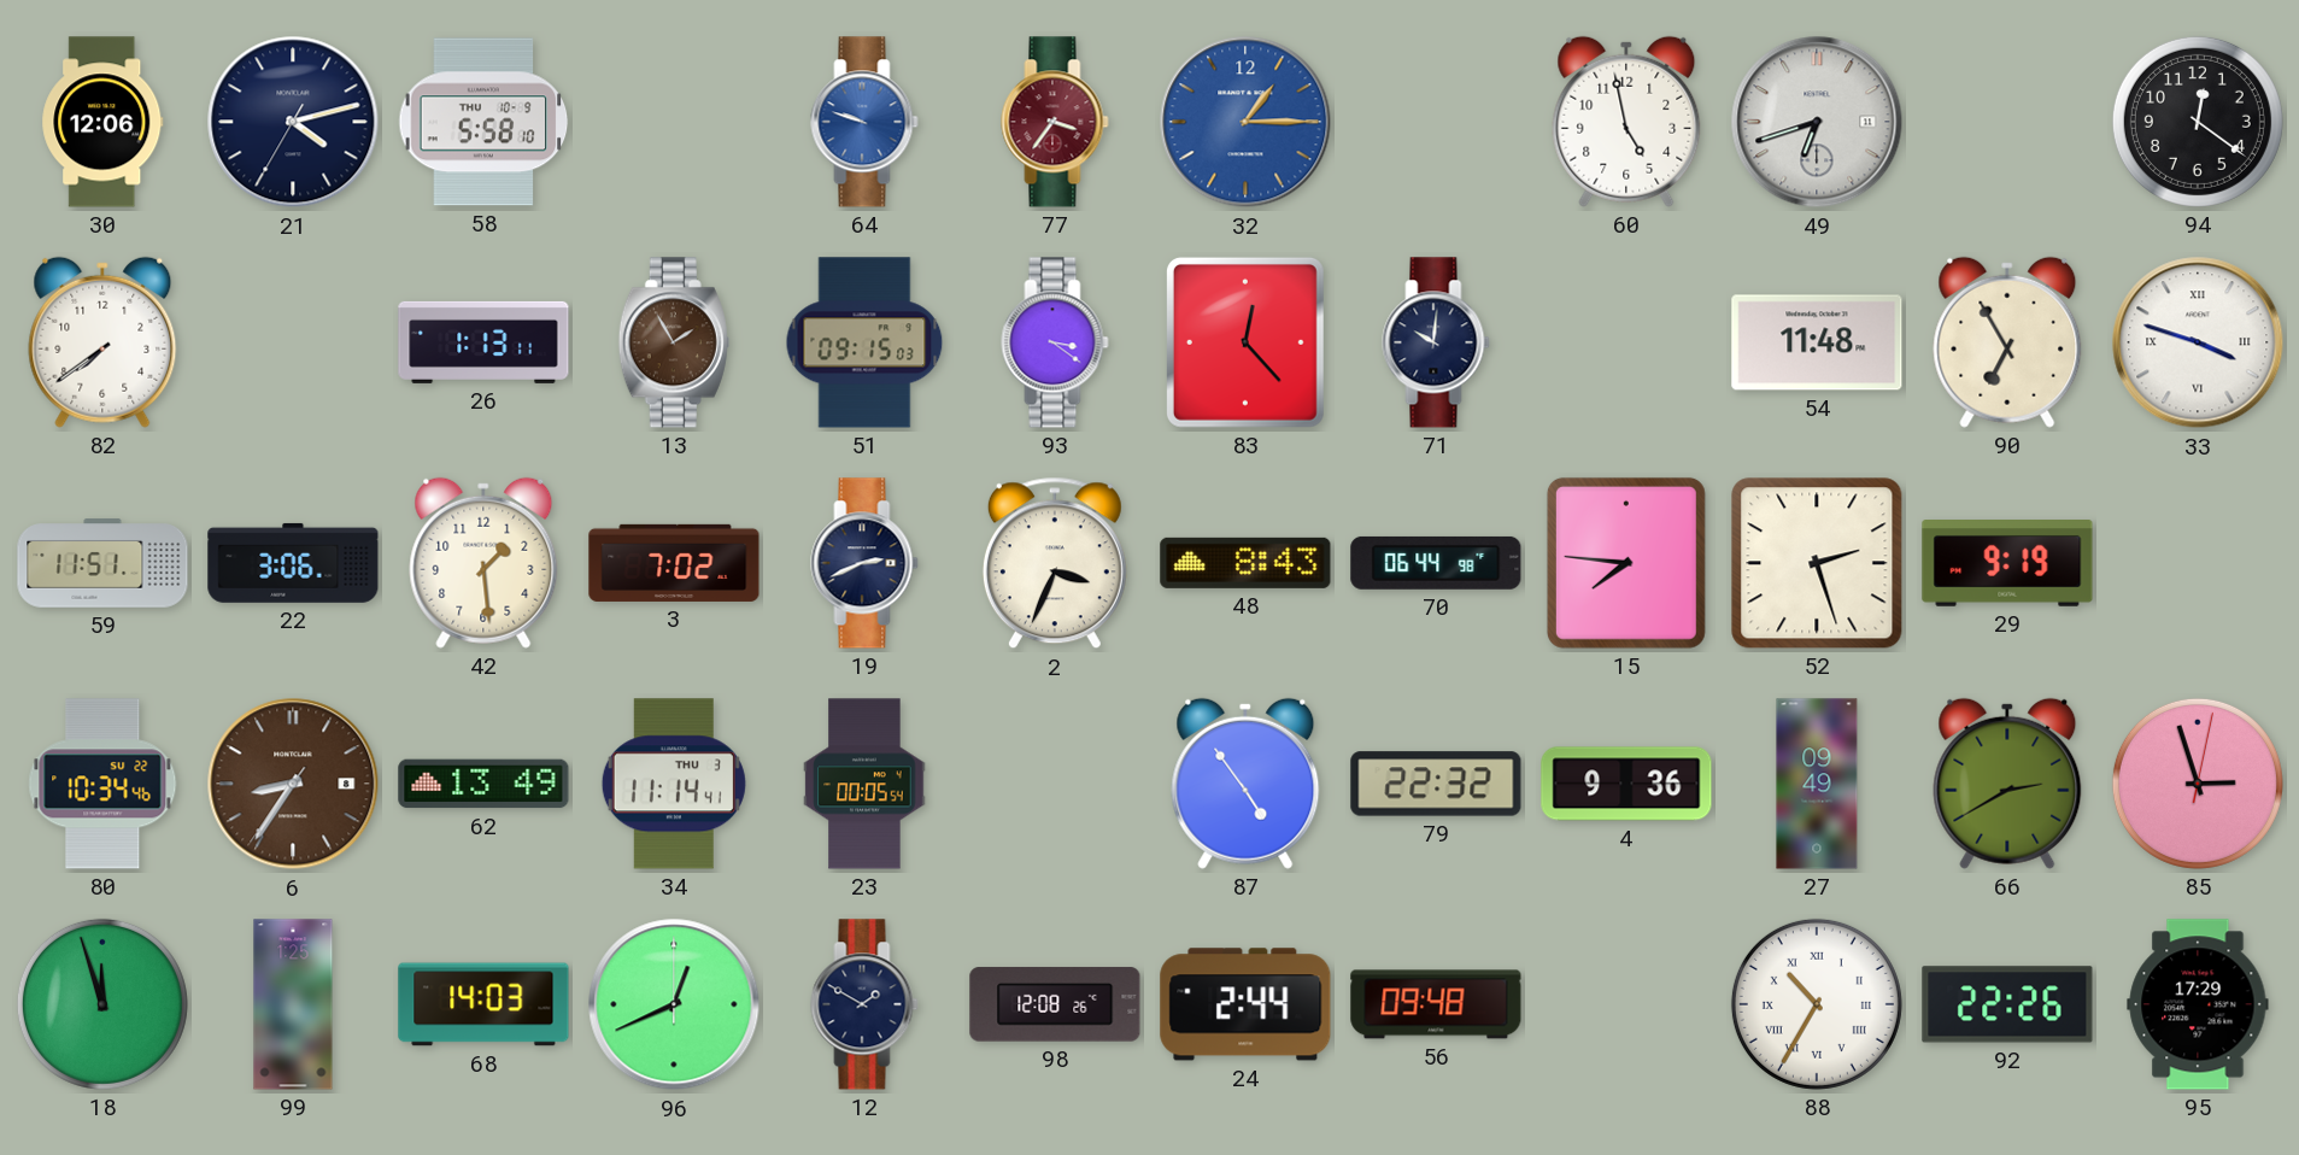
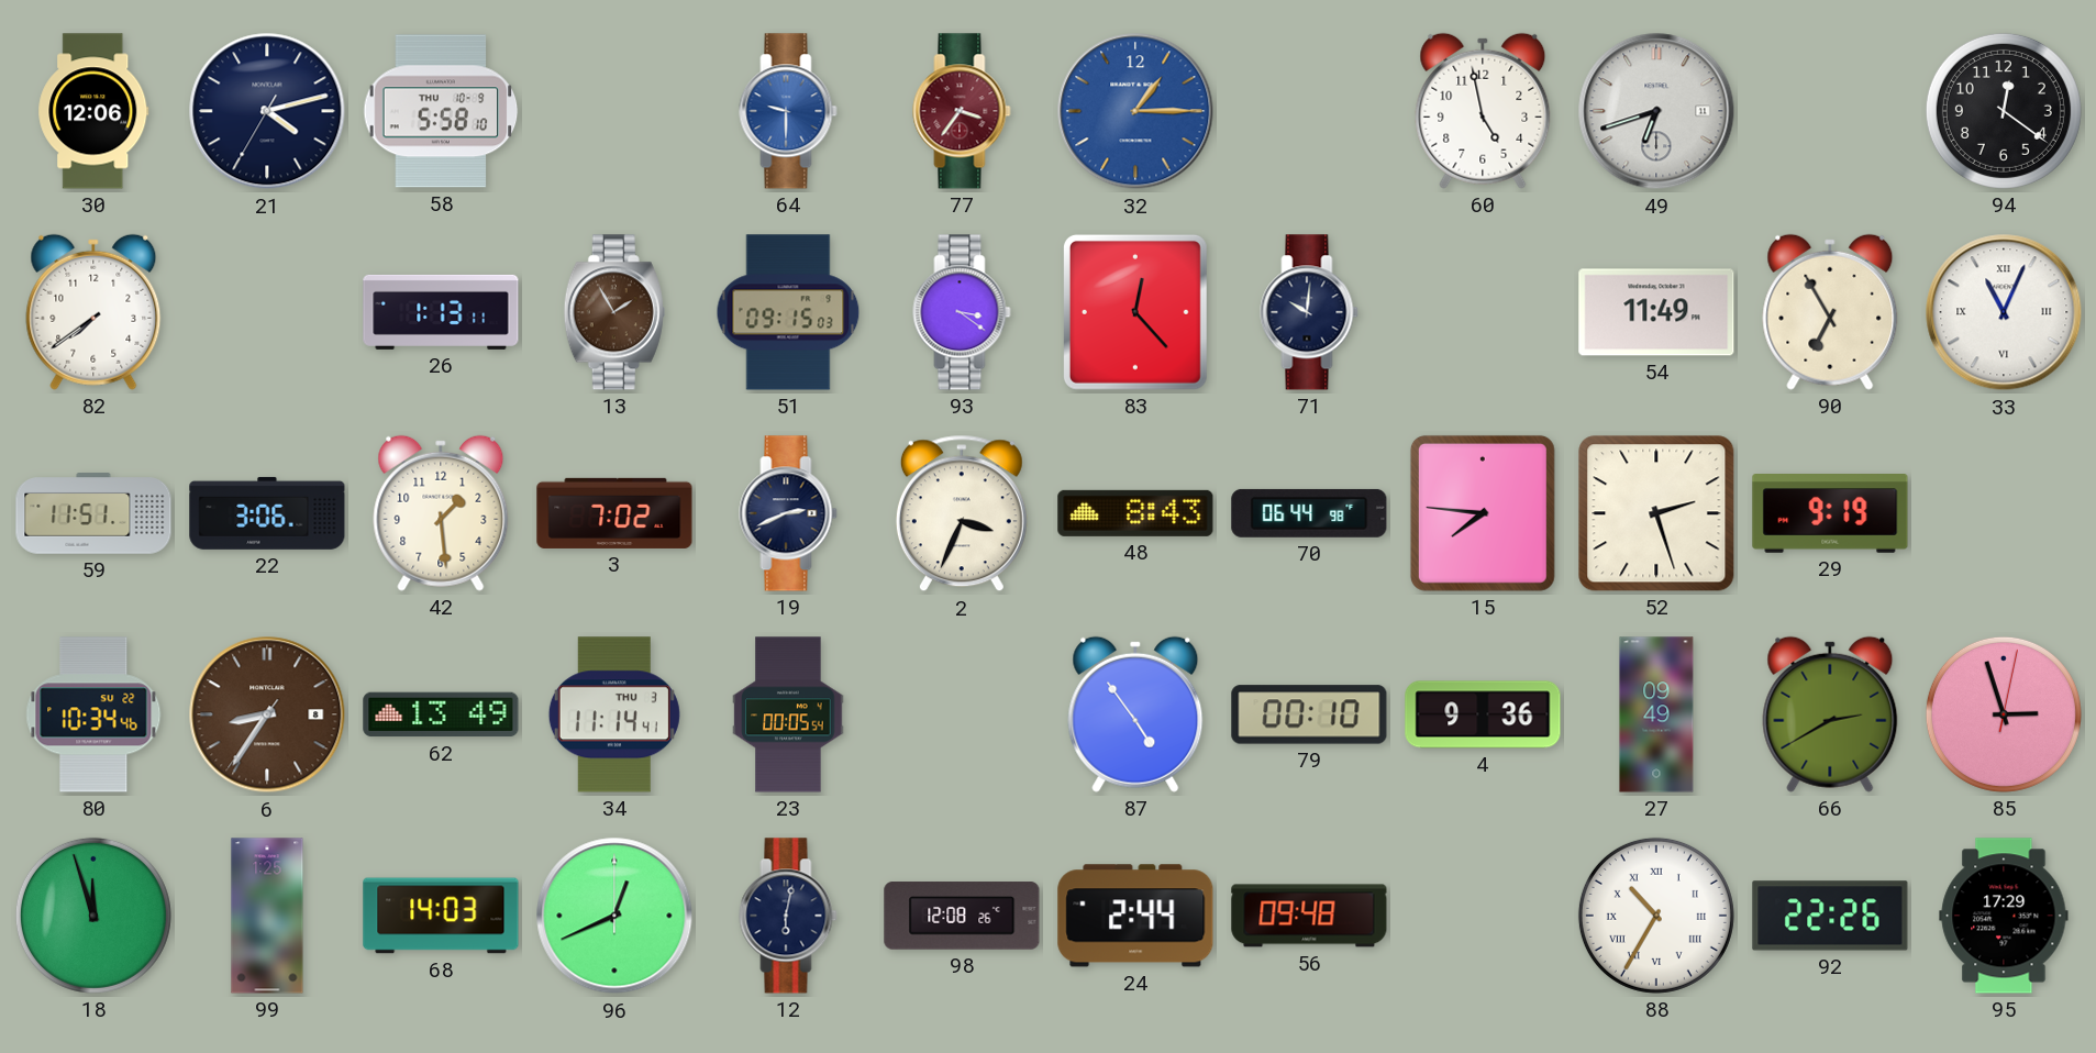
64: 9:48 -> 9:30 (788, 111)
54: 11:48 -> 11:49 (1656, 312)
33: 3:48 -> 11:04 (2004, 312)
79: 22:32 -> 00:10 (1309, 714)
12: 1:50 -> 6:02 (788, 916)
